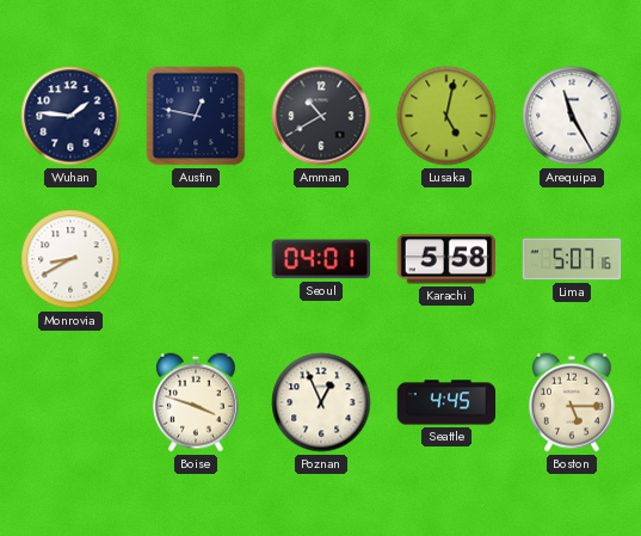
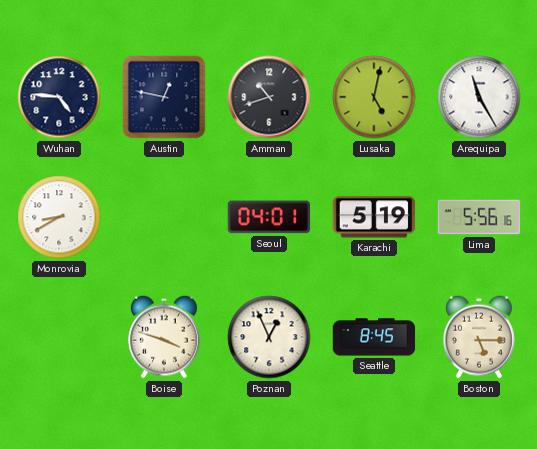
Wuhan: 1:46 -> 4:46 (59, 97)
Amman: 10:40 -> 10:42 (269, 97)
Karachi: 5:58 -> 5:19 (374, 217)
Lima: 5:07 -> 5:56 (479, 217)
Seattle: 4:45 -> 8:45 (374, 337)
